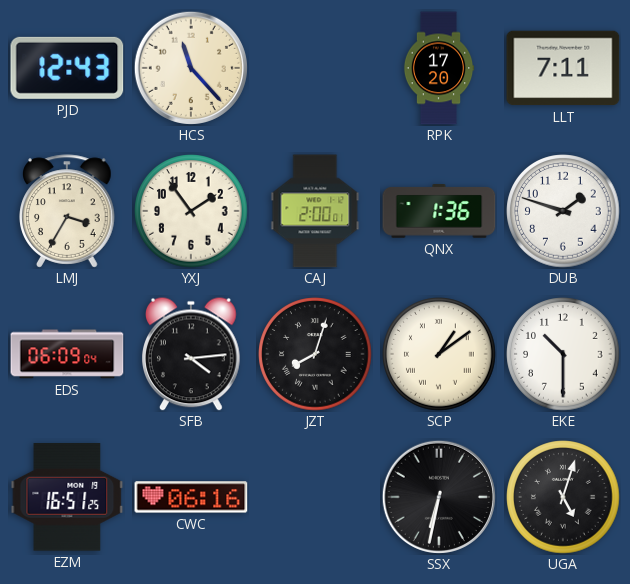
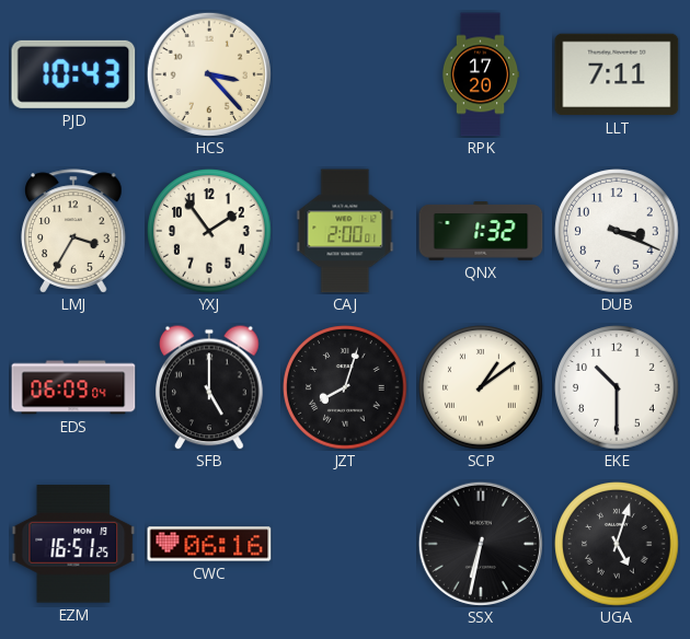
PJD: 12:43 -> 10:43 (73, 74)
HCS: 11:23 -> 3:23 (208, 73)
QNX: 1:36 -> 1:32 (481, 231)
DUB: 1:48 -> 3:19 (617, 231)
SFB: 4:14 -> 5:00 (210, 387)
